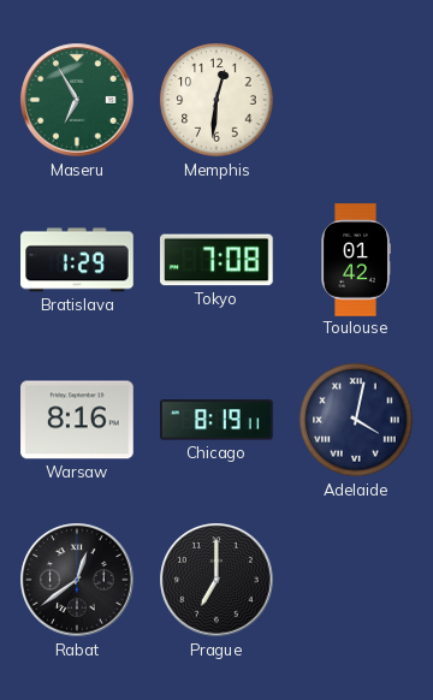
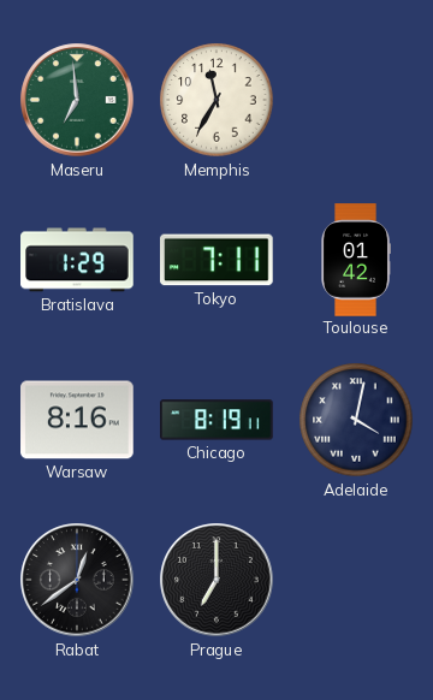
Maseru: 6:55 -> 6:59 (77, 100)
Memphis: 12:31 -> 11:35 (216, 100)
Tokyo: 7:08 -> 7:11 (218, 260)
